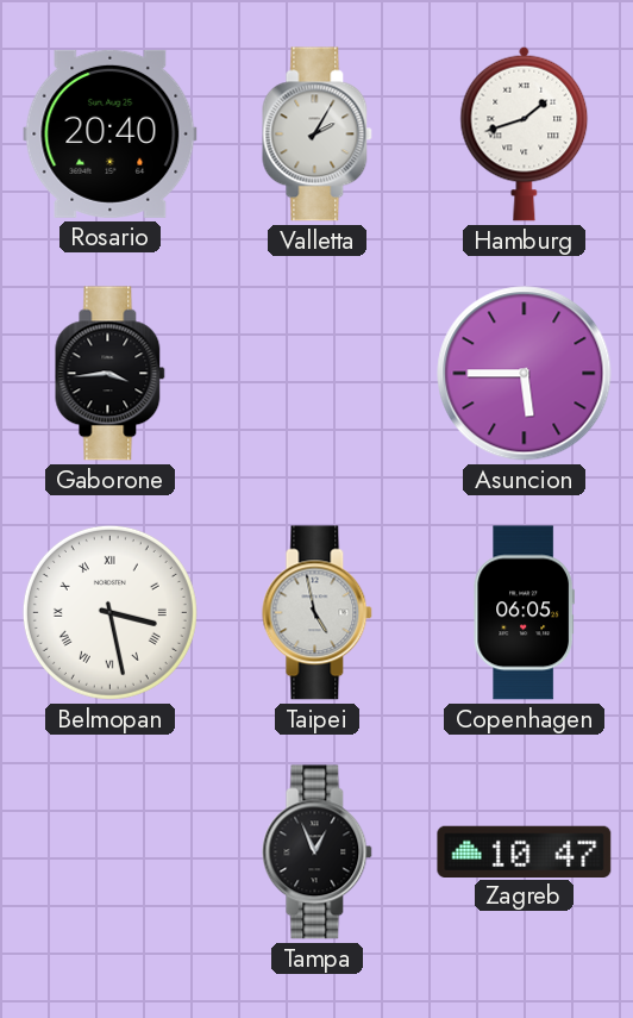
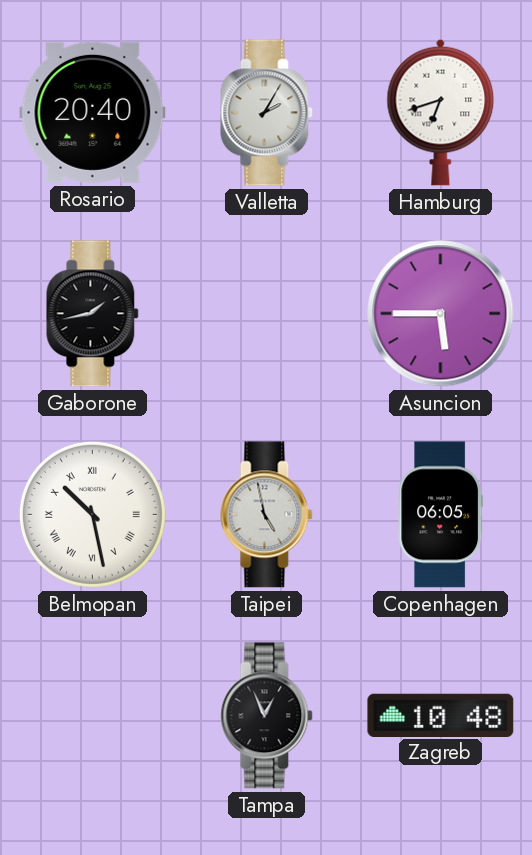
Hamburg: 1:42 -> 6:42 (441, 112)
Gaborone: 3:44 -> 1:43 (93, 314)
Belmopan: 3:28 -> 10:28 (92, 514)
Zagreb: 10:47 -> 10:48 (441, 715)
